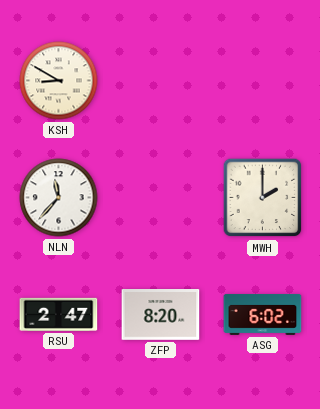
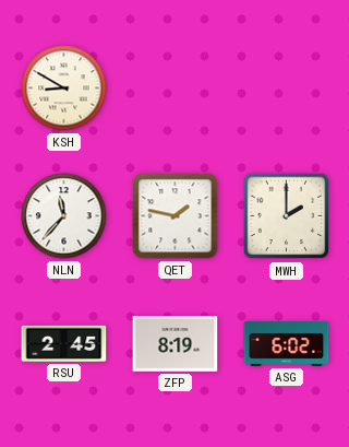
QET: none -> 1:47 (176, 216)
RSU: 2:47 -> 2:45 (64, 343)
ZFP: 8:20 -> 8:19 (176, 344)
